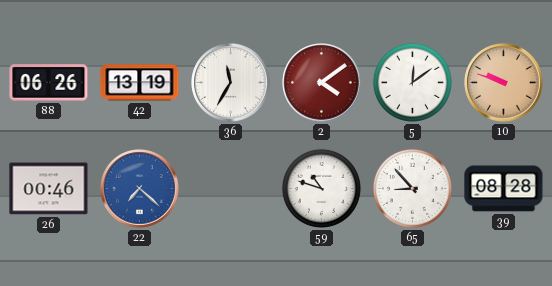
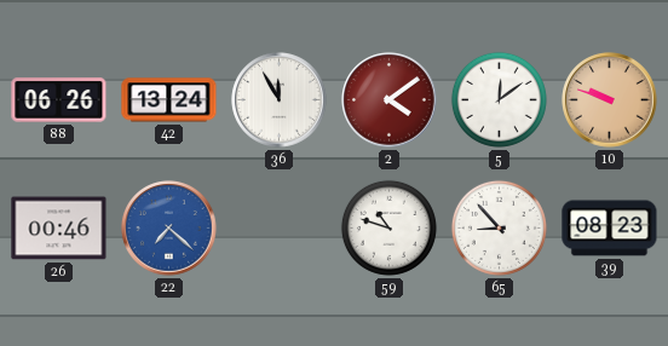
42: 13:19 -> 13:24 (169, 100)
36: 11:35 -> 11:55 (280, 100)
39: 08:28 -> 08:23 (610, 229)
